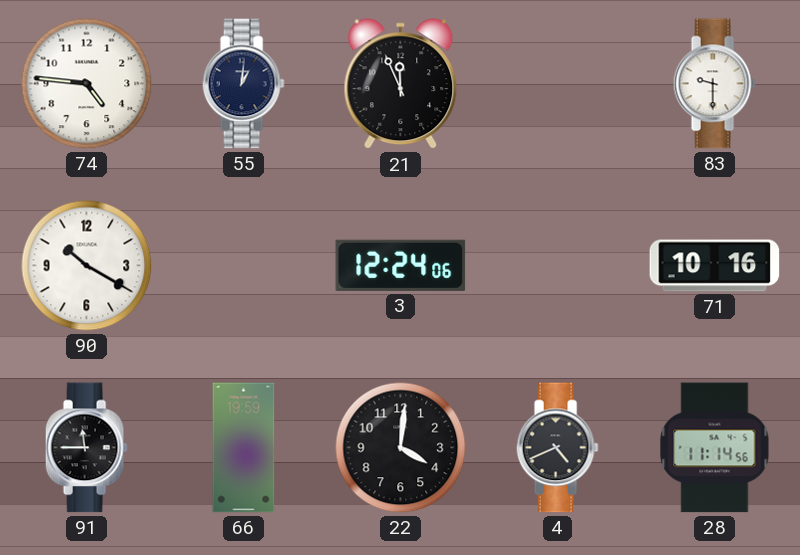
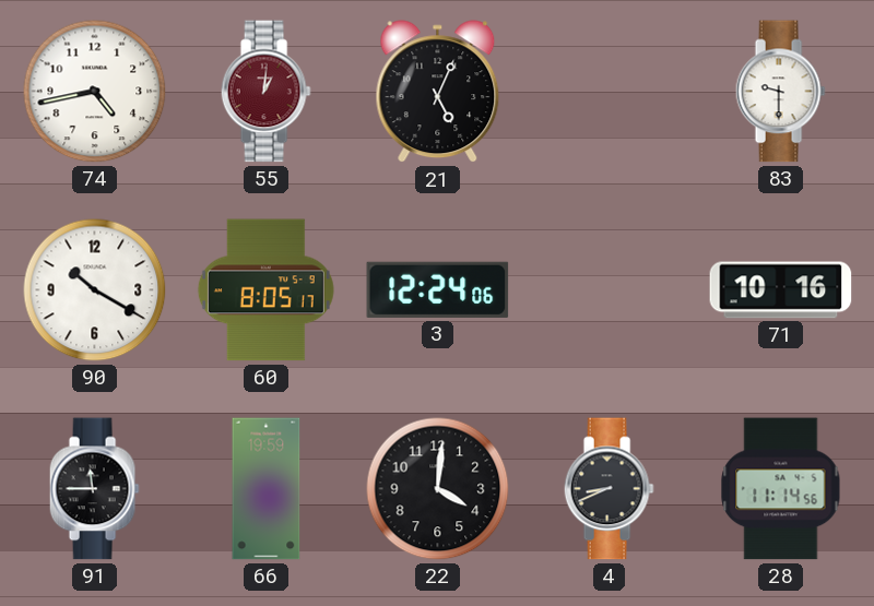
74: 4:46 -> 4:43 (95, 92)
55 dial: navy -> burgundy (265, 92)
21: 11:56 -> 5:04 (438, 92)
60: none -> 8:05 (265, 290)
4: 4:41 -> 8:41 (609, 489)
